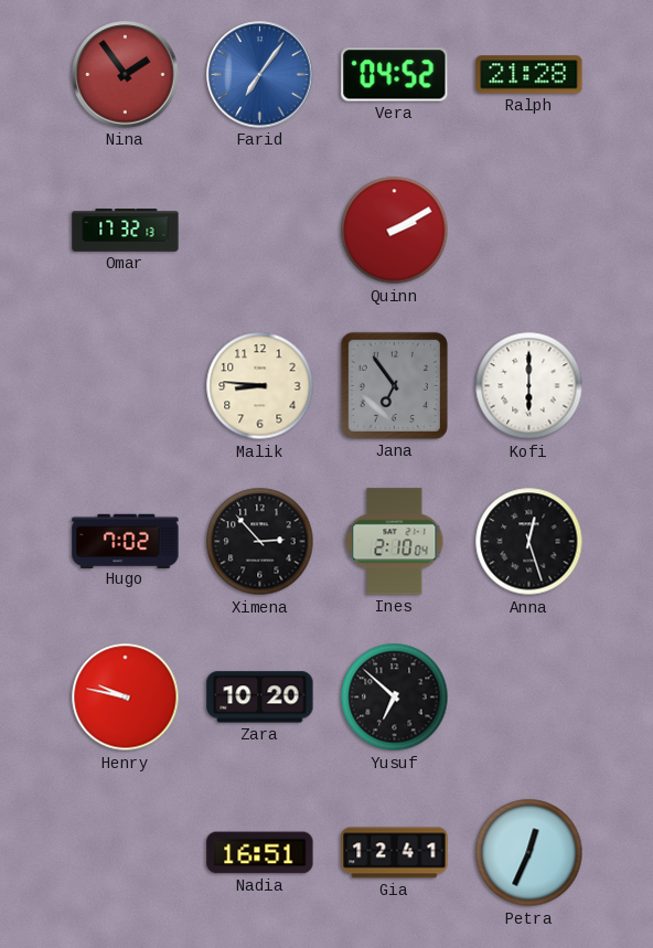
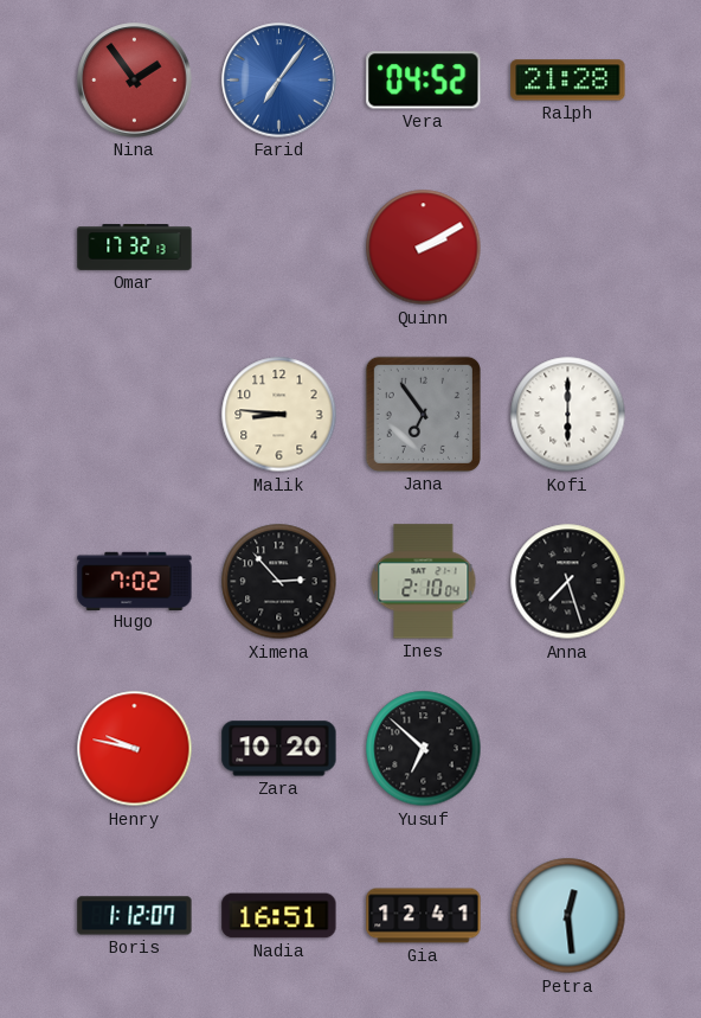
Anna: 12:27 -> 7:27 (568, 582)
Boris: none -> 1:12 (135, 916)
Petra: 12:34 -> 12:29 (568, 916)
